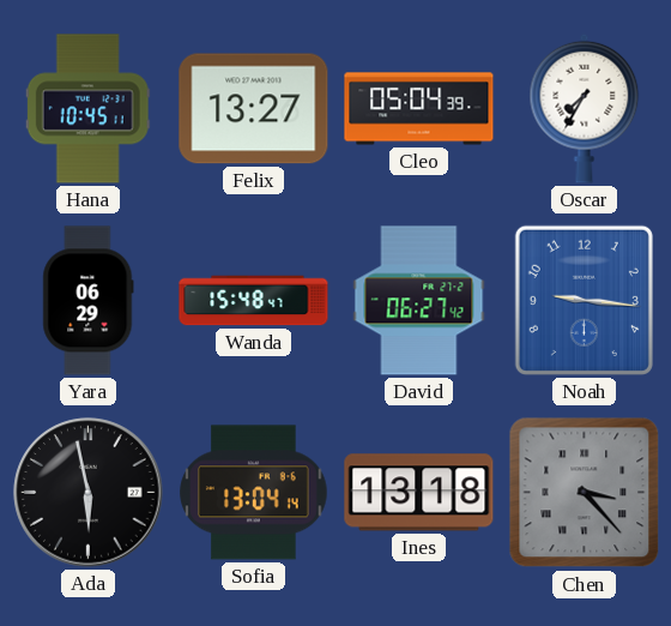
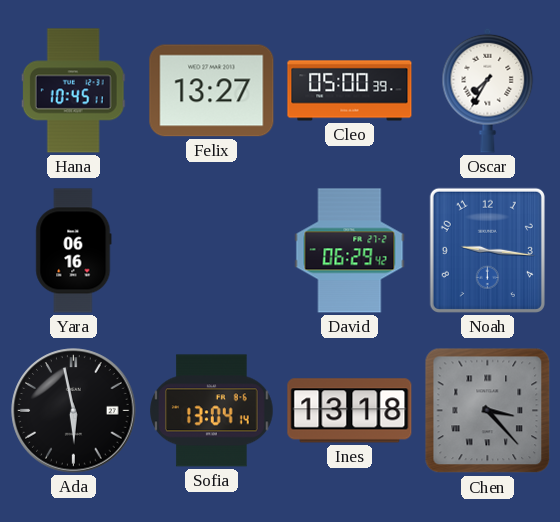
Cleo: 05:04 -> 05:00 (350, 91)
Yara: 06:29 -> 06:16 (74, 251)
Wanda: 15:48 -> none (254, 301)
David: 06:27 -> 06:29 (350, 251)
